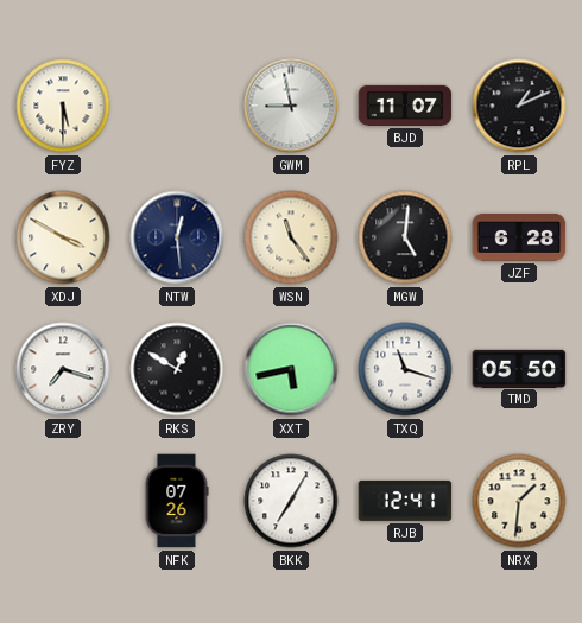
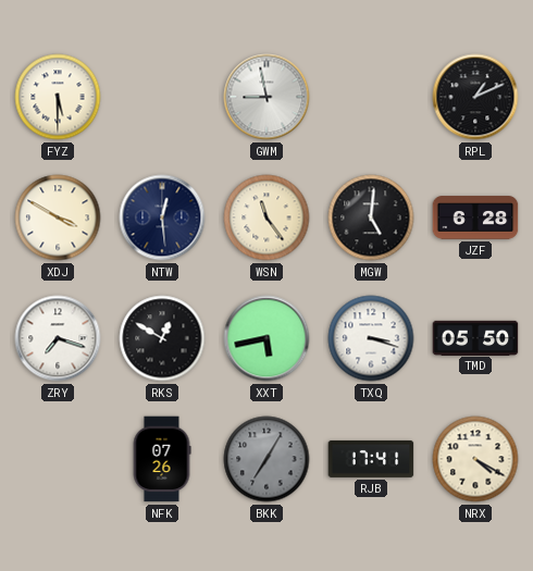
BJD: 11:07 -> none (405, 106)
TXQ: 11:18 -> 3:18 (371, 338)
BKK dial: white -> grey (266, 459)
RJB: 12:41 -> 17:41 (371, 459)
NRX: 1:31 -> 4:20 (475, 459)
